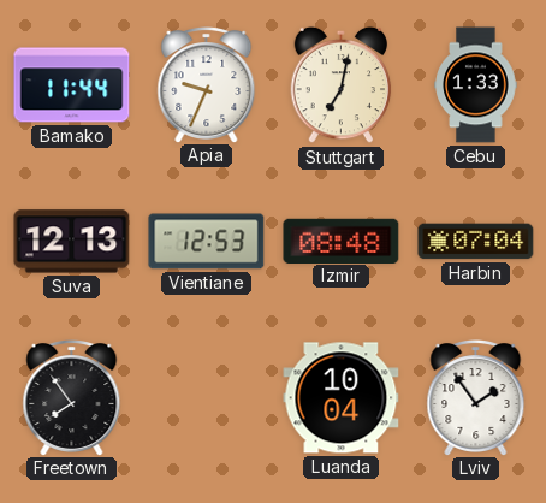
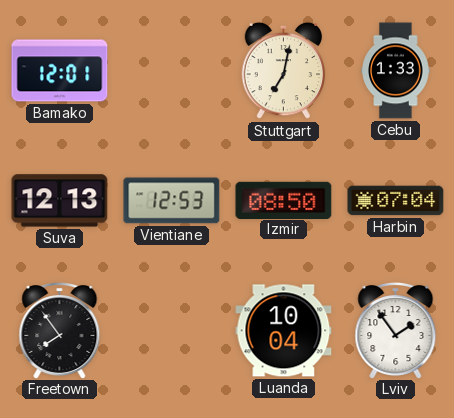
Bamako: 11:44 -> 12:01 (60, 71)
Apia: 9:34 -> none (207, 85)
Izmir: 08:48 -> 08:50 (284, 200)
